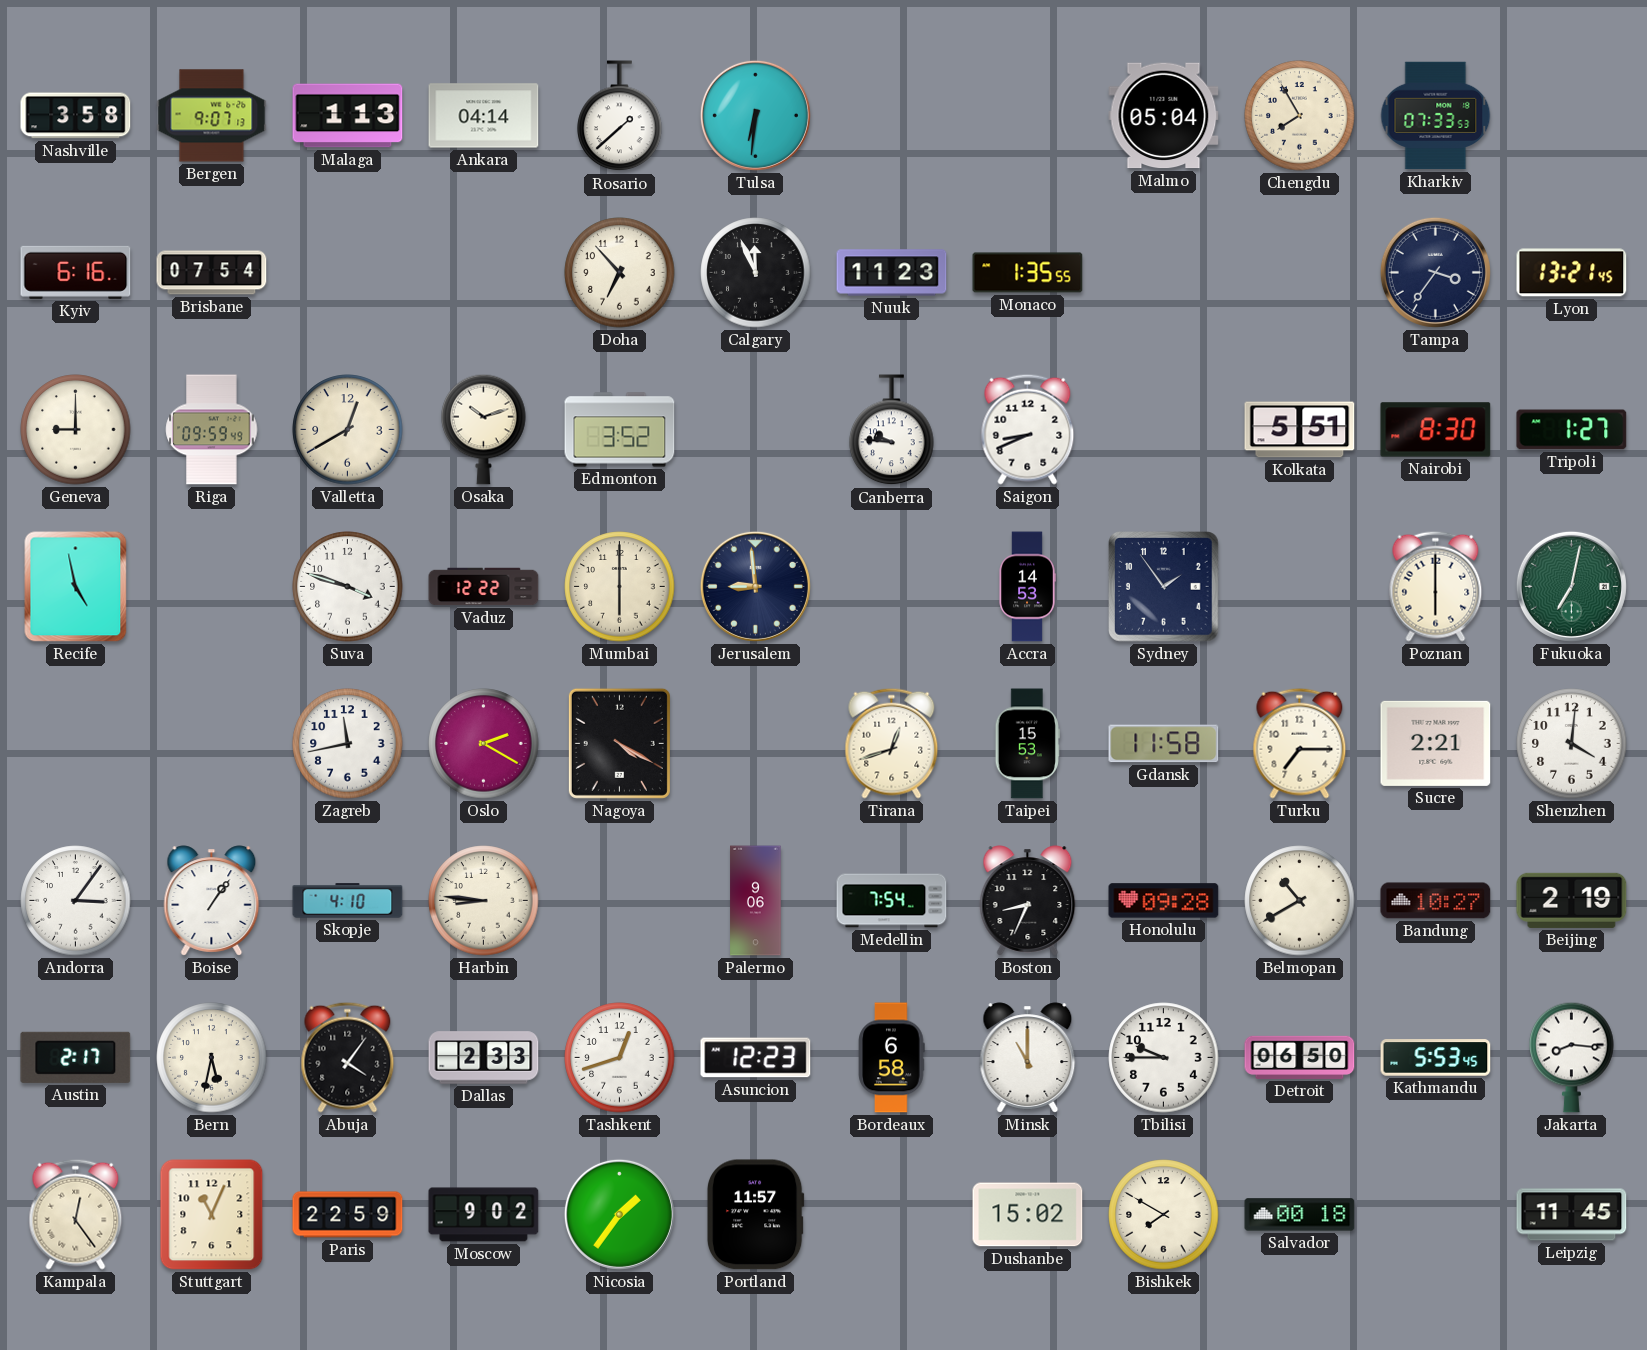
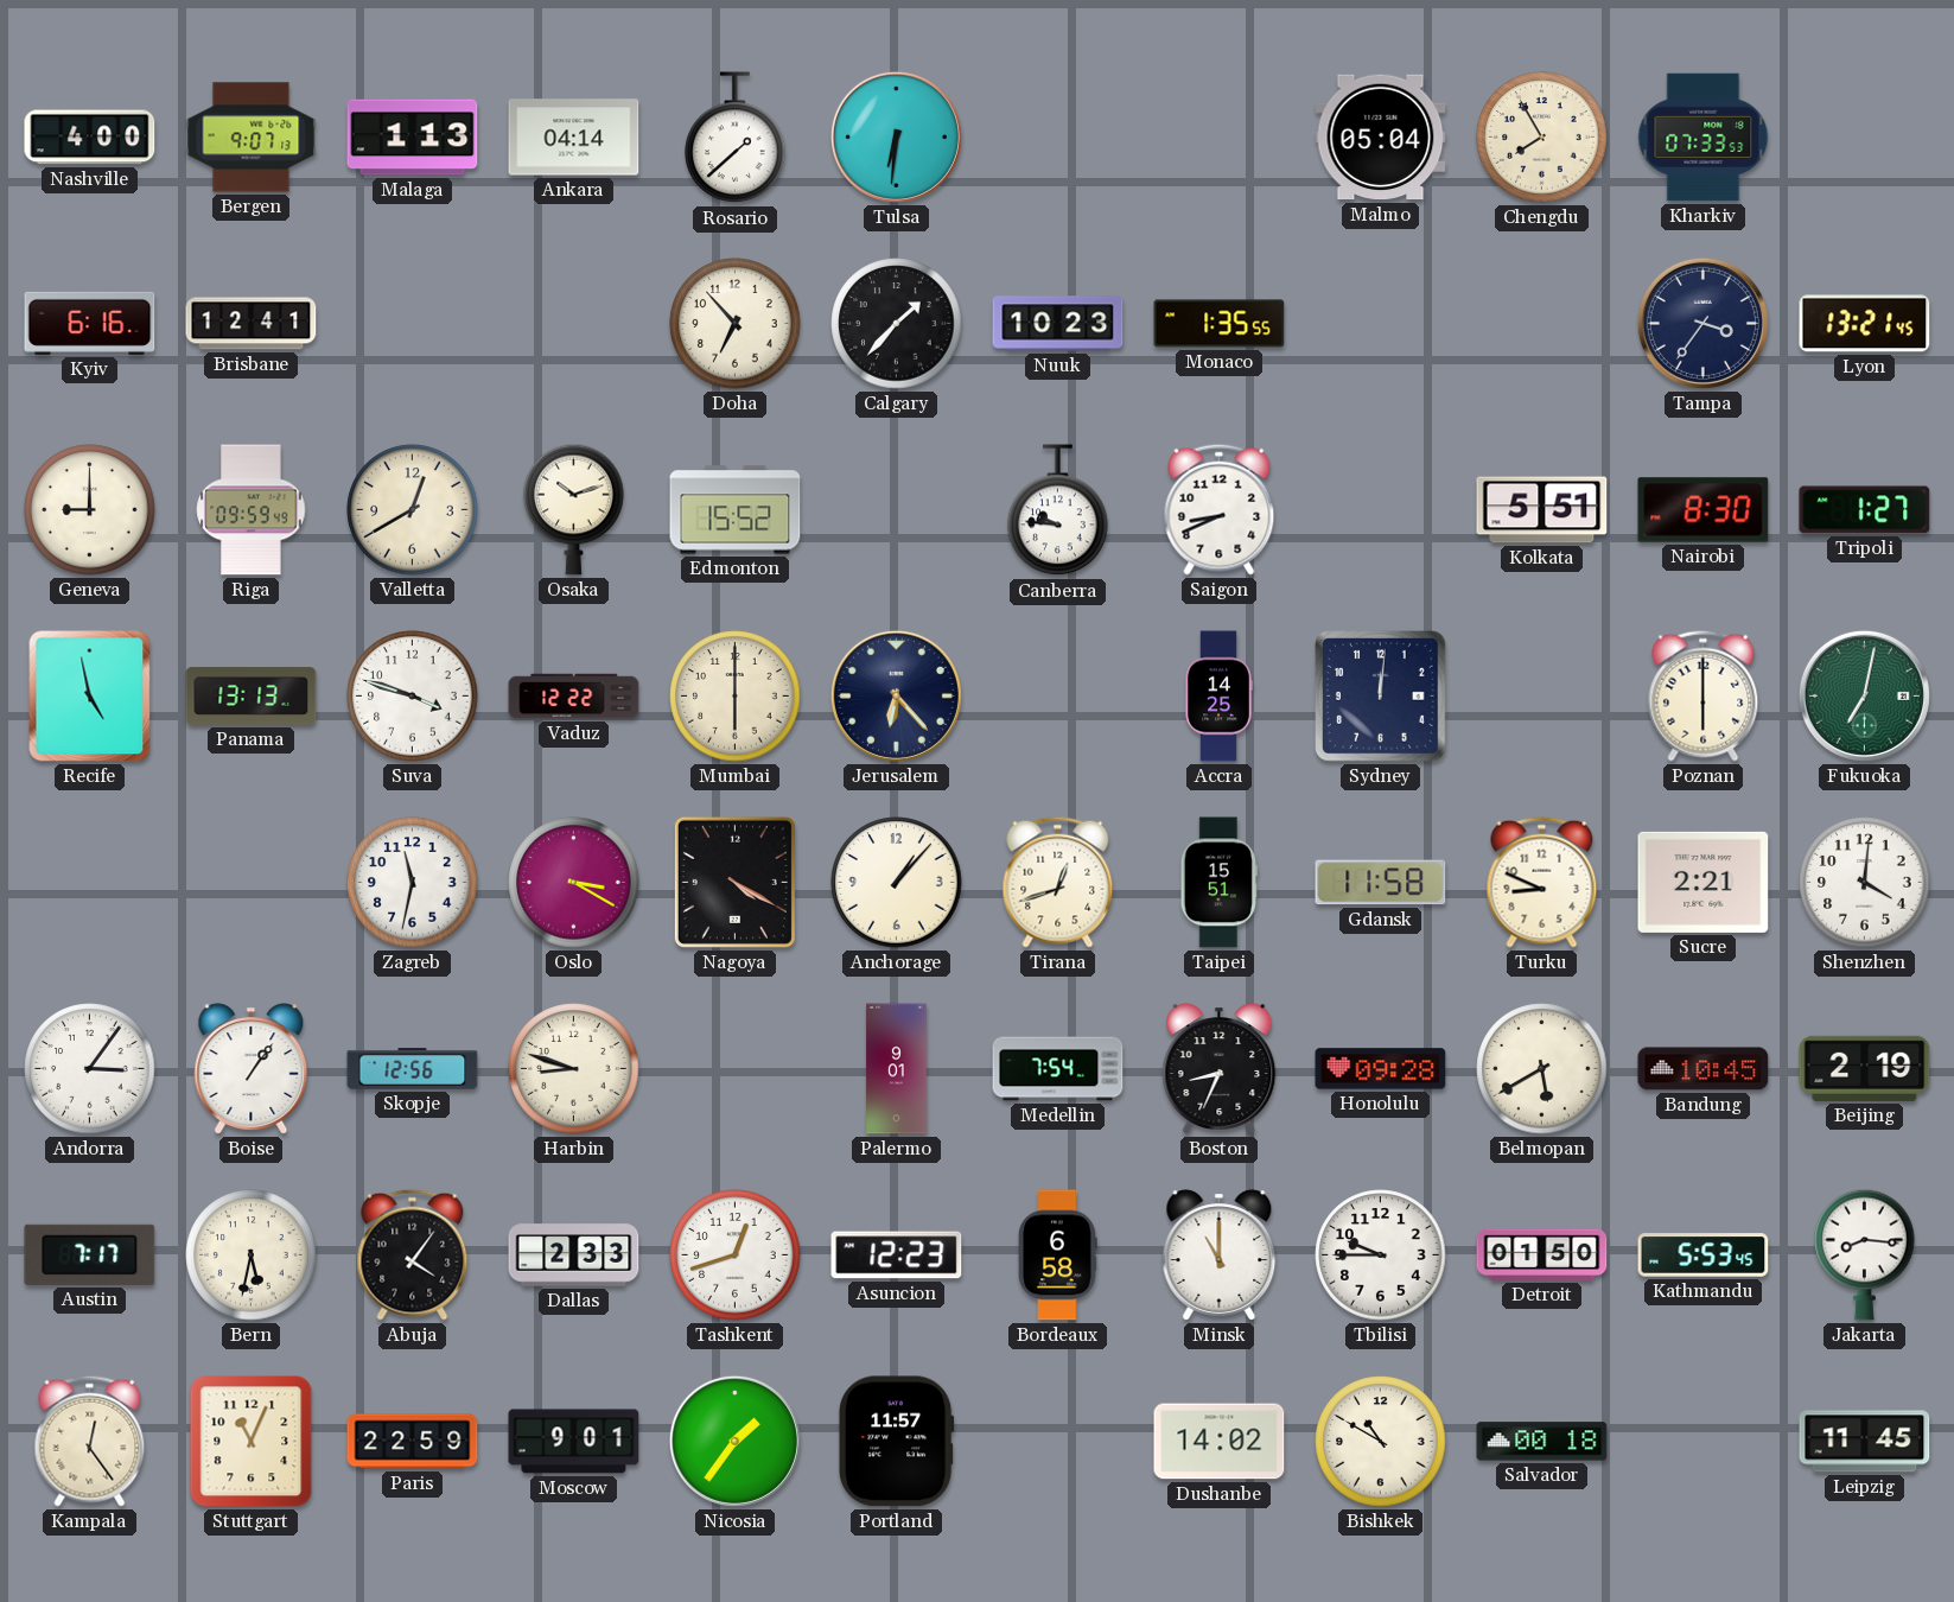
Nashville: 3:58 -> 4:00 (90, 138)
Brisbane: 07:54 -> 12:41 (252, 324)
Calgary: 11:56 -> 1:37 (897, 324)
Nuuk: 11:23 -> 10:23 (1058, 324)
Edmonton: 3:52 -> 15:52 (736, 510)
Panama: none -> 13:13 (252, 697)
Jerusalem: 8:59 -> 6:23 (896, 695)
Accra: 14:53 -> 14:25 (1218, 697)
Sydney: 1:54 -> 12:01 (1381, 697)
Zagreb: 11:43 -> 11:32 (413, 883)
Oslo: 2:20 -> 3:20 (574, 883)
Anchorage: none -> 1:07 (897, 883)
Taipei: 15:53 -> 15:51 (1218, 883)
Turku: 7:15 -> 8:49 (1542, 882)
Skopje: 4:10 -> 12:56 (413, 1069)
Harbin: 8:46 -> 8:48 (574, 1069)
Palermo: 9:06 -> 9:01 (897, 1069)
Belmopan: 10:40 -> 5:40 (1542, 1069)
Bandung: 10:27 -> 10:45 (1704, 1069)
Austin: 2:17 -> 7:17 (90, 1254)
Detroit: 06:50 -> 01:50 (1542, 1254)
Moscow: 9:02 -> 9:01 (574, 1442)
Dushanbe: 15:02 -> 14:02 (1220, 1442)
Bishkek: 7:50 -> 10:50 (1381, 1442)
